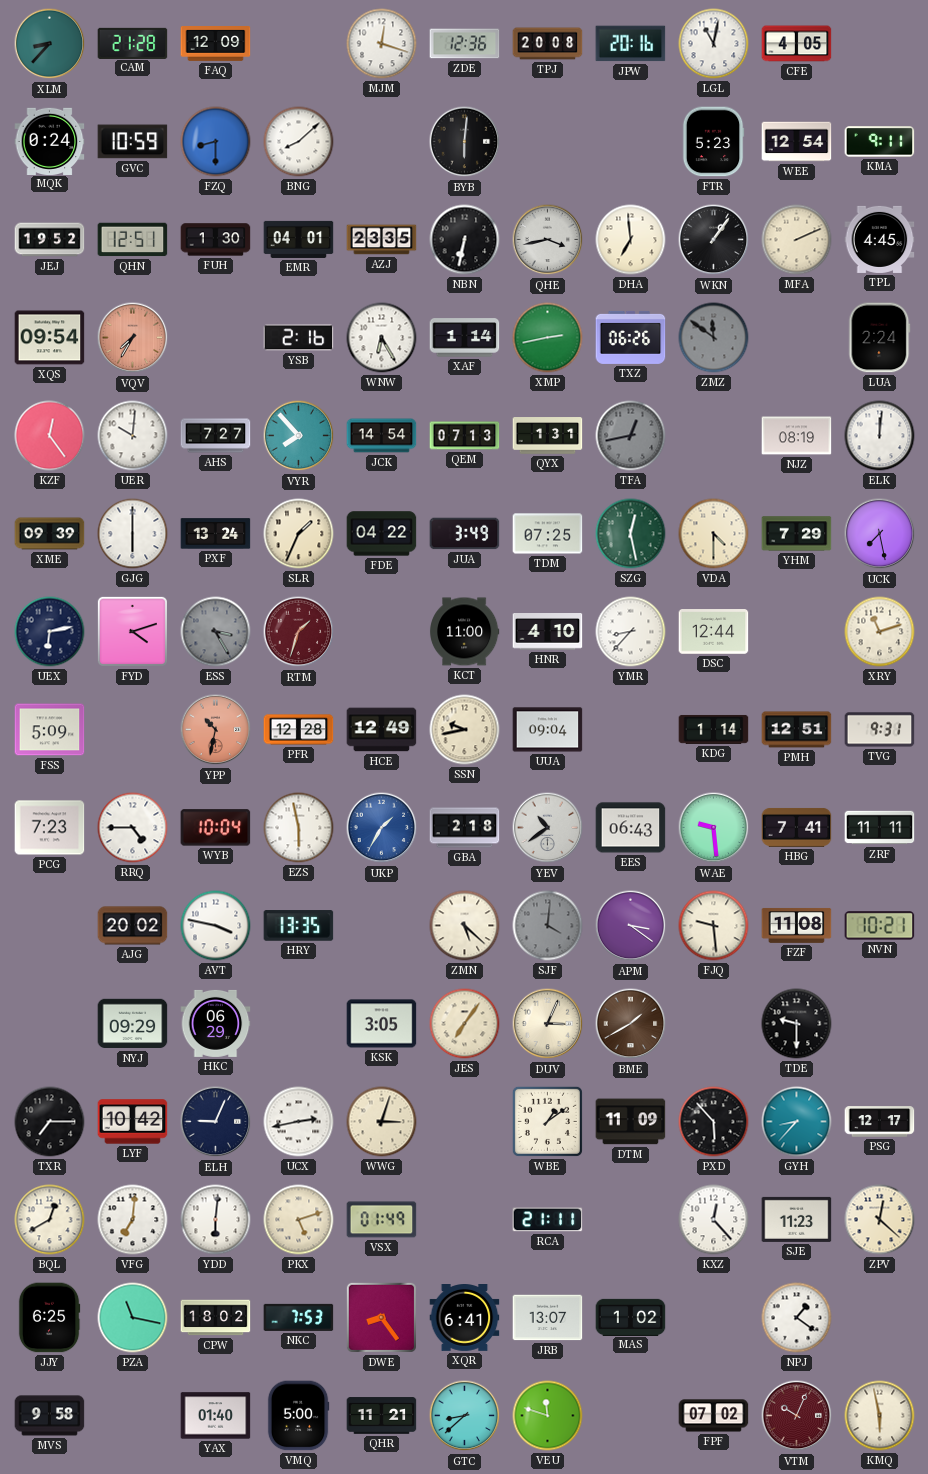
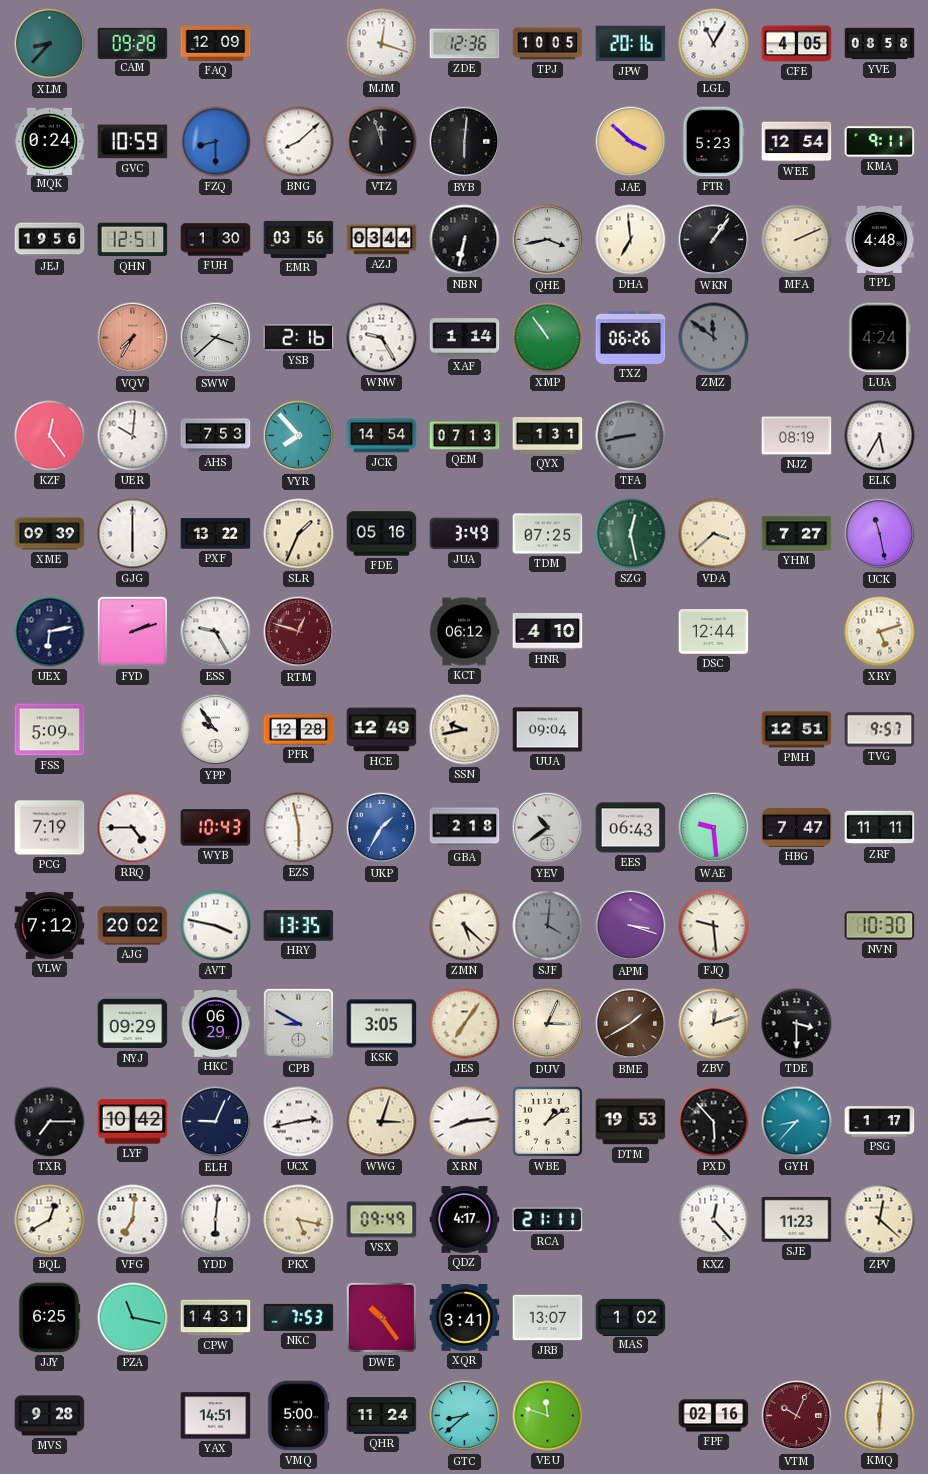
CAM: 21:28 -> 09:28 (133, 43)
TPJ: 20:08 -> 10:05 (548, 44)
LGL: 11:02 -> 11:05 (714, 44)
YVE: none -> 08:58 (880, 44)
VTZ: none -> 11:57 (382, 142)
JAE: none -> 3:52 (631, 142)
JEJ: 19:52 -> 19:56 (50, 240)
EMR: 04:01 -> 03:56 (299, 239)
AZJ: 23:35 -> 03:44 (382, 240)
TPL: 4:45 -> 4:48 (880, 239)
XQS: 09:54 -> none (50, 338)
SWW: none -> 3:38 (216, 338)
WNW: 6:25 -> 9:25 (382, 338)
XMP: 2:43 -> 10:54 (548, 338)
LUA: 2:24 -> 4:24 (880, 338)
AHS: 7:27 -> 7:53 (216, 436)
TFA: 12:43 -> 8:43 (631, 436)
ELK: 12:01 -> 5:35 (880, 436)
PXF: 13:24 -> 13:22 (216, 534)
FDE: 04:22 -> 05:16 (382, 534)
VDA: 4:30 -> 3:38 (714, 534)
YHM: 7:29 -> 7:27 (797, 534)
UCK: 7:28 -> 11:28 (880, 534)
FYD: 4:12 -> 2:12 (132, 631)
ESS: 3:25 -> 9:25 (216, 632)
ESS dial: grey -> white (216, 632)
RTM: 1:33 -> 12:48 (299, 632)
KCT: 11:00 -> 06:12 (464, 632)
YMR: 8:37 -> none (631, 632)
XRY: 11:12 -> 5:12 (880, 632)
YPP: 10:32 -> 9:54 (216, 730)
YPP dial: salmon -> white (216, 730)
KDG: 1:14 -> none (714, 729)
TVG: 9:31 -> 9:57 (880, 730)
PCG: 7:23 -> 7:19 (50, 828)
WYB: 10:04 -> 10:43 (216, 828)
HBG: 7:41 -> 7:47 (797, 828)
VLW: none -> 7:12 (50, 925)
APM: 3:21 -> 3:18 (631, 926)
FZF: 11:08 -> none (797, 925)
NVN: 10:21 -> 10:30 (880, 926)
CPB: none -> 8:50 (298, 1023)
ZBV: none -> 12:12 (714, 1024)
TDE: 9:30 -> 3:30 (797, 1024)
XRN: none -> 8:14 (465, 1122)
DTM: 11:09 -> 19:53 (631, 1122)
PSG: 12:17 -> 1:17 (880, 1122)
PKX: 5:12 -> 5:17 (299, 1220)
VSX: 01:49 -> 09:49 (382, 1220)
QDZ: none -> 4:17 (465, 1220)
CPW: 18:02 -> 14:31 (216, 1318)
DWE: 8:24 -> 10:24 (381, 1317)
XQR: 6:41 -> 3:41 (465, 1318)
NPJ: 1:21 -> none (797, 1318)
MVS: 9:58 -> 9:28 (50, 1416)
YAX: 01:40 -> 14:51 (216, 1416)
QHR: 11:21 -> 11:24 (382, 1416)
FPF: 07:02 -> 02:16 (714, 1416)
KMQ: 5:58 -> 6:01 (880, 1416)
